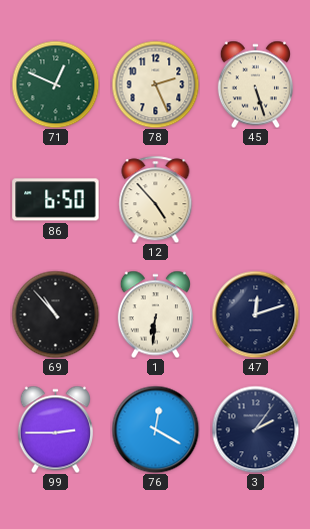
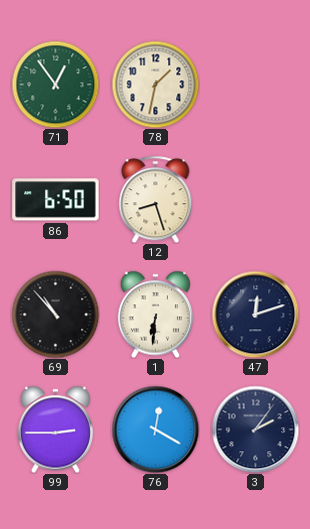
71: 12:49 -> 12:54 (55, 84)
78: 2:26 -> 1:32 (155, 84)
45: 5:27 -> none (255, 84)
12: 4:53 -> 8:27 (156, 199)
